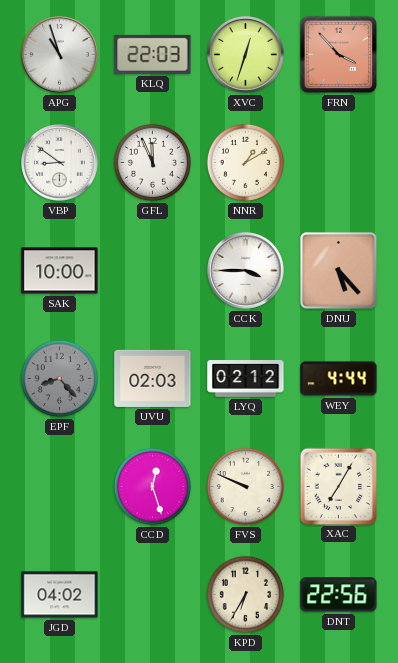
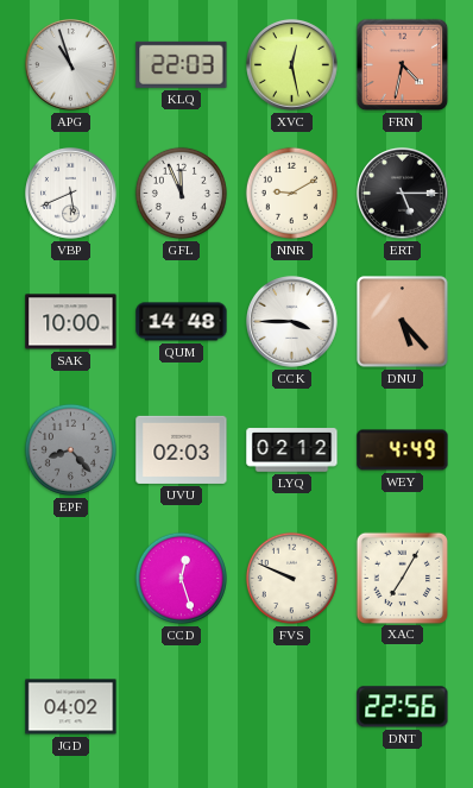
XVC: 12:33 -> 12:28 (292, 65)
FRN: 3:53 -> 4:32 (403, 65)
VBP: 8:51 -> 5:41 (71, 194)
NNR: 1:10 -> 9:10 (291, 193)
ERT: none -> 5:15 (403, 194)
QUM: none -> 14:48 (182, 322)
WEY: 4:44 -> 4:49 (403, 450)
KPD: 6:35 -> none (245, 594)
